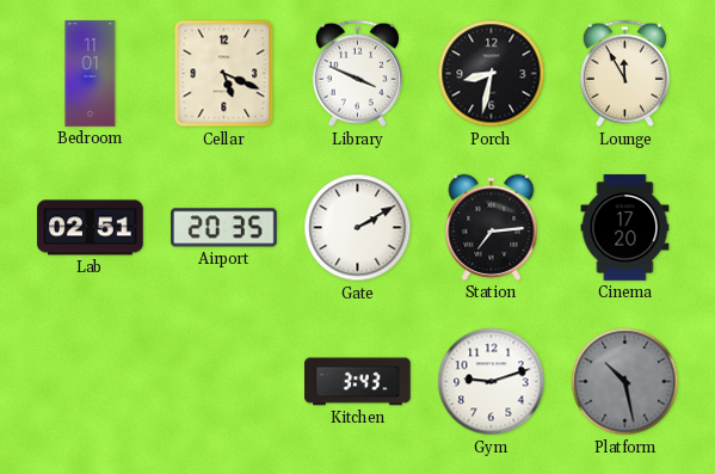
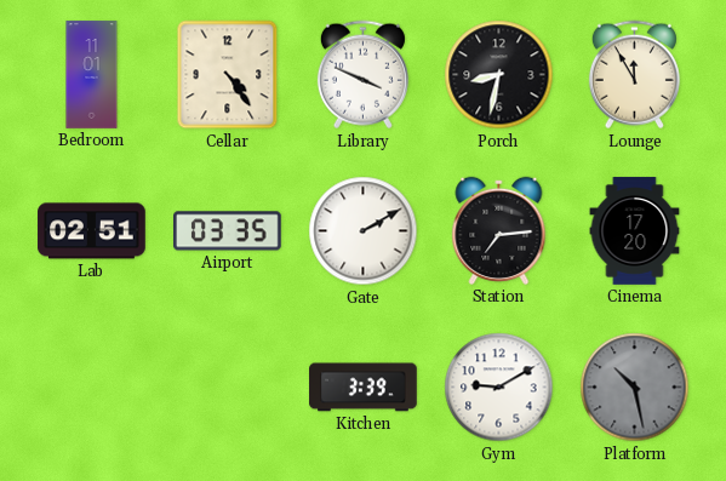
Cellar: 5:19 -> 4:24 (228, 75)
Airport: 20:35 -> 03:35 (228, 231)
Kitchen: 3:43 -> 3:39 (364, 388)
Gym: 9:12 -> 9:10 (499, 388)
